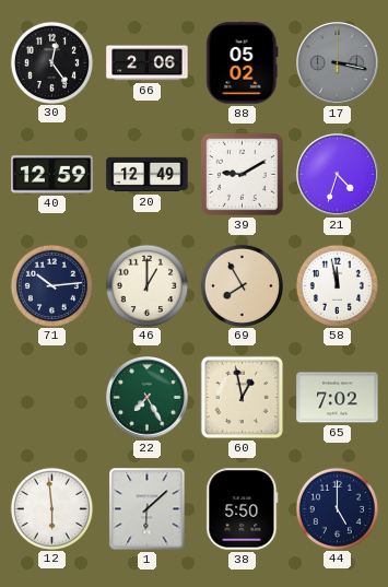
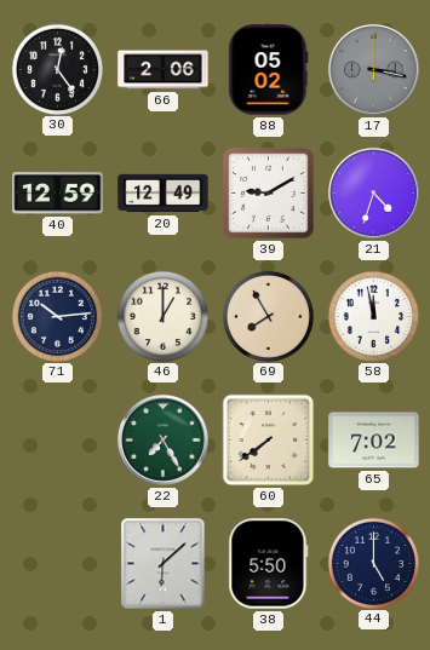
60: 12:58 -> 7:39 (269, 441)
12: 5:59 -> none (51, 508)
